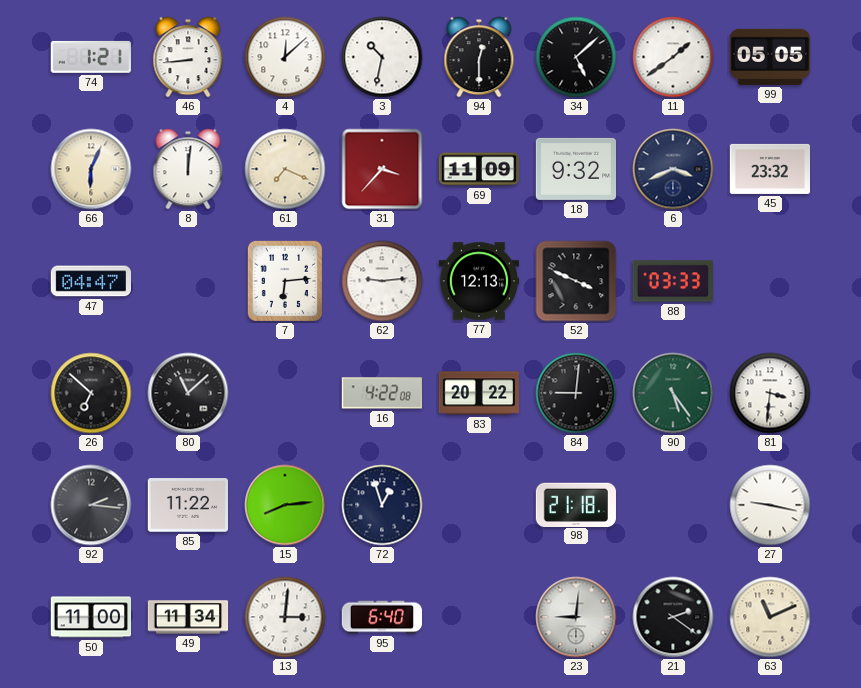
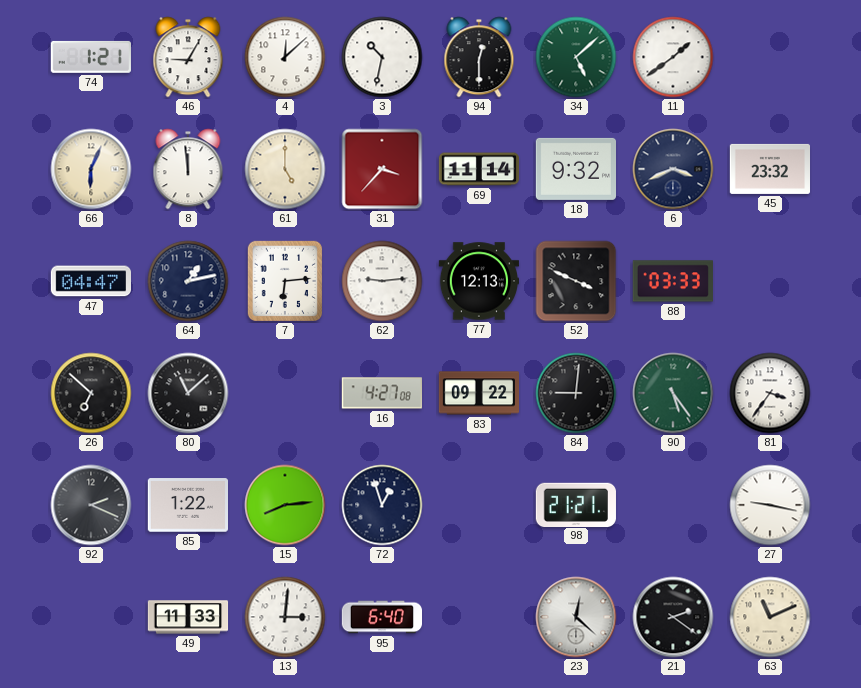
46: 8:44 -> 9:05 (188, 57)
34 dial: black -> green (576, 57)
99: 05:05 -> none (770, 57)
8: 12:01 -> 11:59 (188, 169)
61: 7:19 -> 5:00 (285, 169)
69: 11:09 -> 11:14 (479, 169)
64: none -> 1:13 (188, 281)
16: 4:22 -> 4:27 (382, 393)
83: 20:22 -> 09:22 (479, 393)
81: 3:31 -> 3:36 (770, 393)
92: 2:16 -> 2:19 (91, 505)
85: 11:22 -> 1:22 (187, 505)
98: 21:18 -> 21:21 (576, 504)
50: 11:00 -> none (90, 617)
49: 11:34 -> 11:33 (188, 617)
23: 9:01 -> 12:22 (576, 617)
